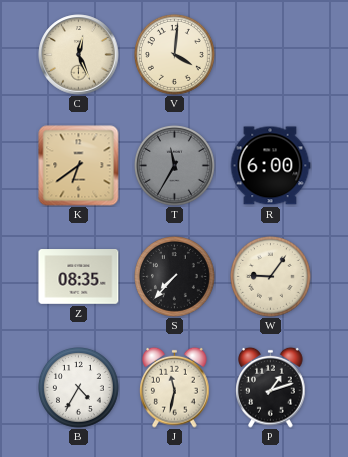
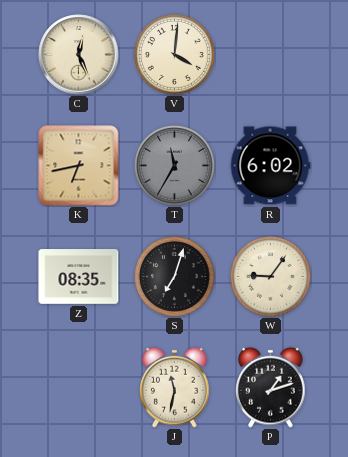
K: 6:39 -> 6:43 (79, 166)
R: 6:00 -> 6:02 (270, 166)
S: 7:37 -> 7:03 (175, 277)
B: 4:35 -> none (79, 388)
